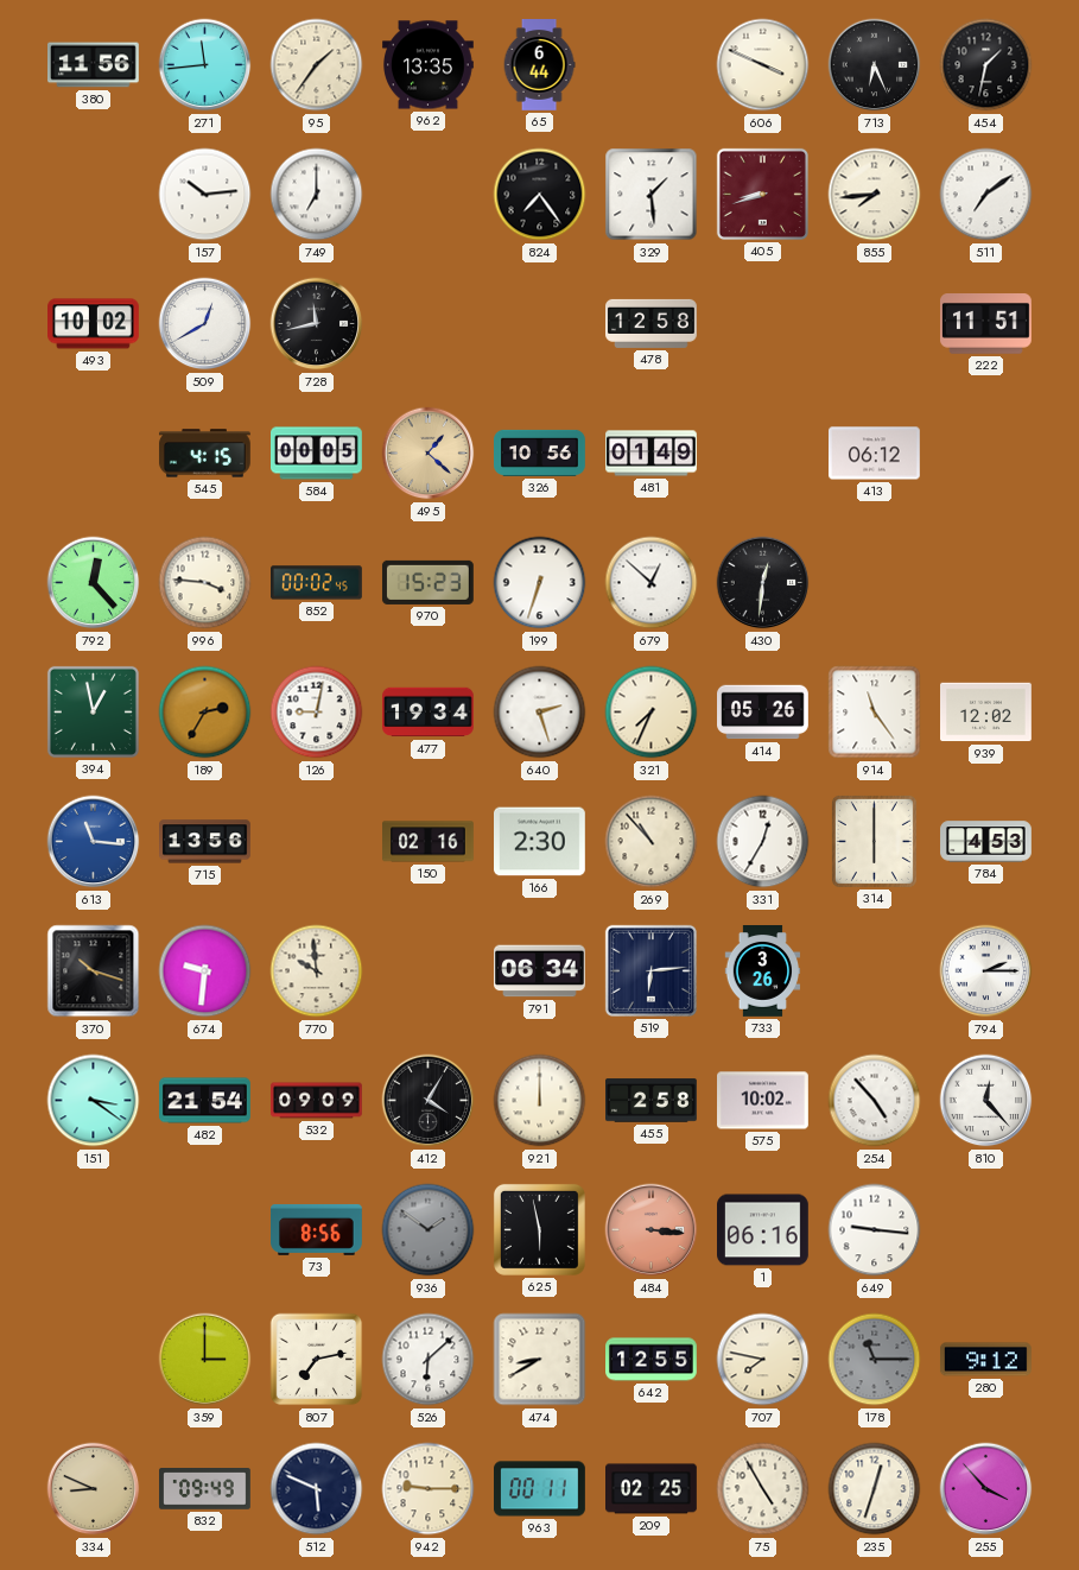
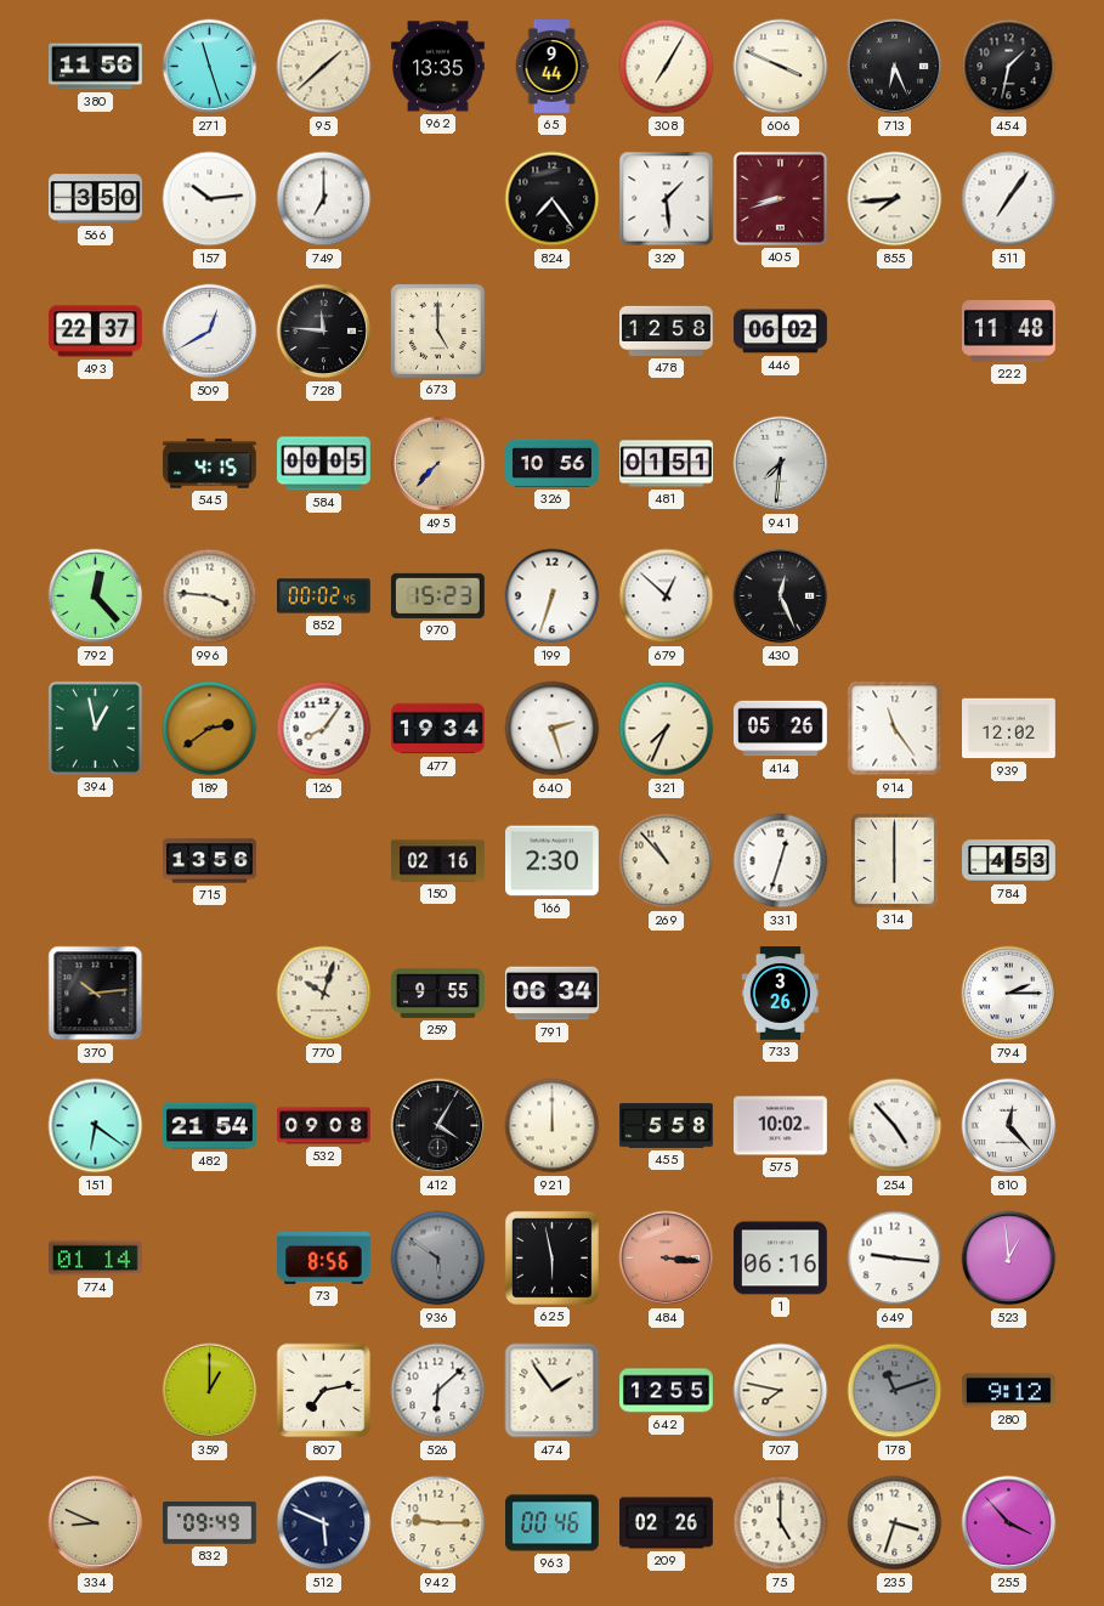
271: 11:44 -> 11:27 (210, 67)
95: 1:36 -> 1:38 (324, 67)
65: 6:44 -> 9:44 (551, 67)
308: none -> 7:05 (667, 67)
566: none -> 3:50 (96, 199)
511: 7:09 -> 7:06 (1009, 199)
493: 10:02 -> 22:37 (96, 332)
728: 11:43 -> 11:46 (324, 332)
673: none -> 5:00 (437, 330)
446: none -> 06:02 (781, 332)
222: 11:51 -> 11:48 (1009, 332)
495: 1:22 -> 7:37 (438, 464)
481: 01:49 -> 01:51 (667, 464)
941: none -> 7:31 (781, 464)
413: 06:12 -> none (875, 454)
430: 12:31 -> 12:26 (781, 596)
189: 2:35 -> 2:39 (210, 729)
126: 9:02 -> 8:06 (324, 729)
613: 11:16 -> none (94, 842)
331: 12:35 -> 12:33 (781, 861)
370: 10:18 -> 10:14 (96, 994)
674: 9:31 -> none (205, 971)
770: 9:59 -> 10:03 (324, 994)
259: none -> 9:55 (438, 993)
519: 6:14 -> none (650, 970)
151: 3:21 -> 6:21 (96, 1126)
532: 09:09 -> 09:08 (324, 1126)
455: 2:58 -> 5:58 (667, 1126)
774: none -> 01:14 (96, 1259)
936: 1:51 -> 5:51 (438, 1259)
523: none -> 12:59 (1009, 1259)
359: 3:00 -> 1:00 (210, 1391)
474: 8:40 -> 1:54 (553, 1391)
178: 11:15 -> 11:12 (895, 1391)
963: 00:11 -> 00:46 (553, 1523)
209: 02:25 -> 02:26 (667, 1523)
75: 4:55 -> 5:00 (781, 1523)
235: 12:33 -> 3:33 (895, 1523)
